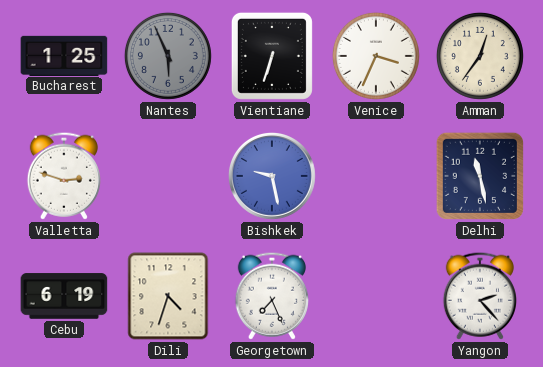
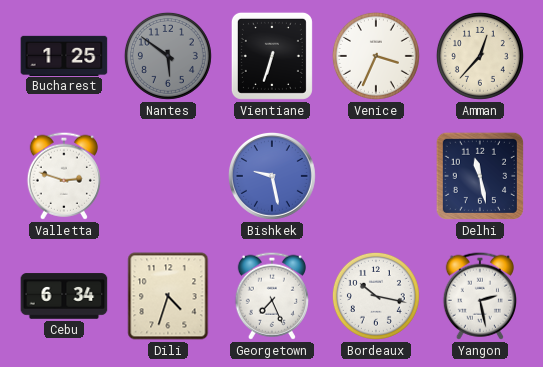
Nantes: 5:56 -> 5:51 (168, 56)
Amman: 12:36 -> 12:37 (480, 56)
Cebu: 6:19 -> 6:34 (64, 296)
Bordeaux: none -> 10:17 (376, 296)
Yangon: 2:23 -> 2:28 (480, 296)
